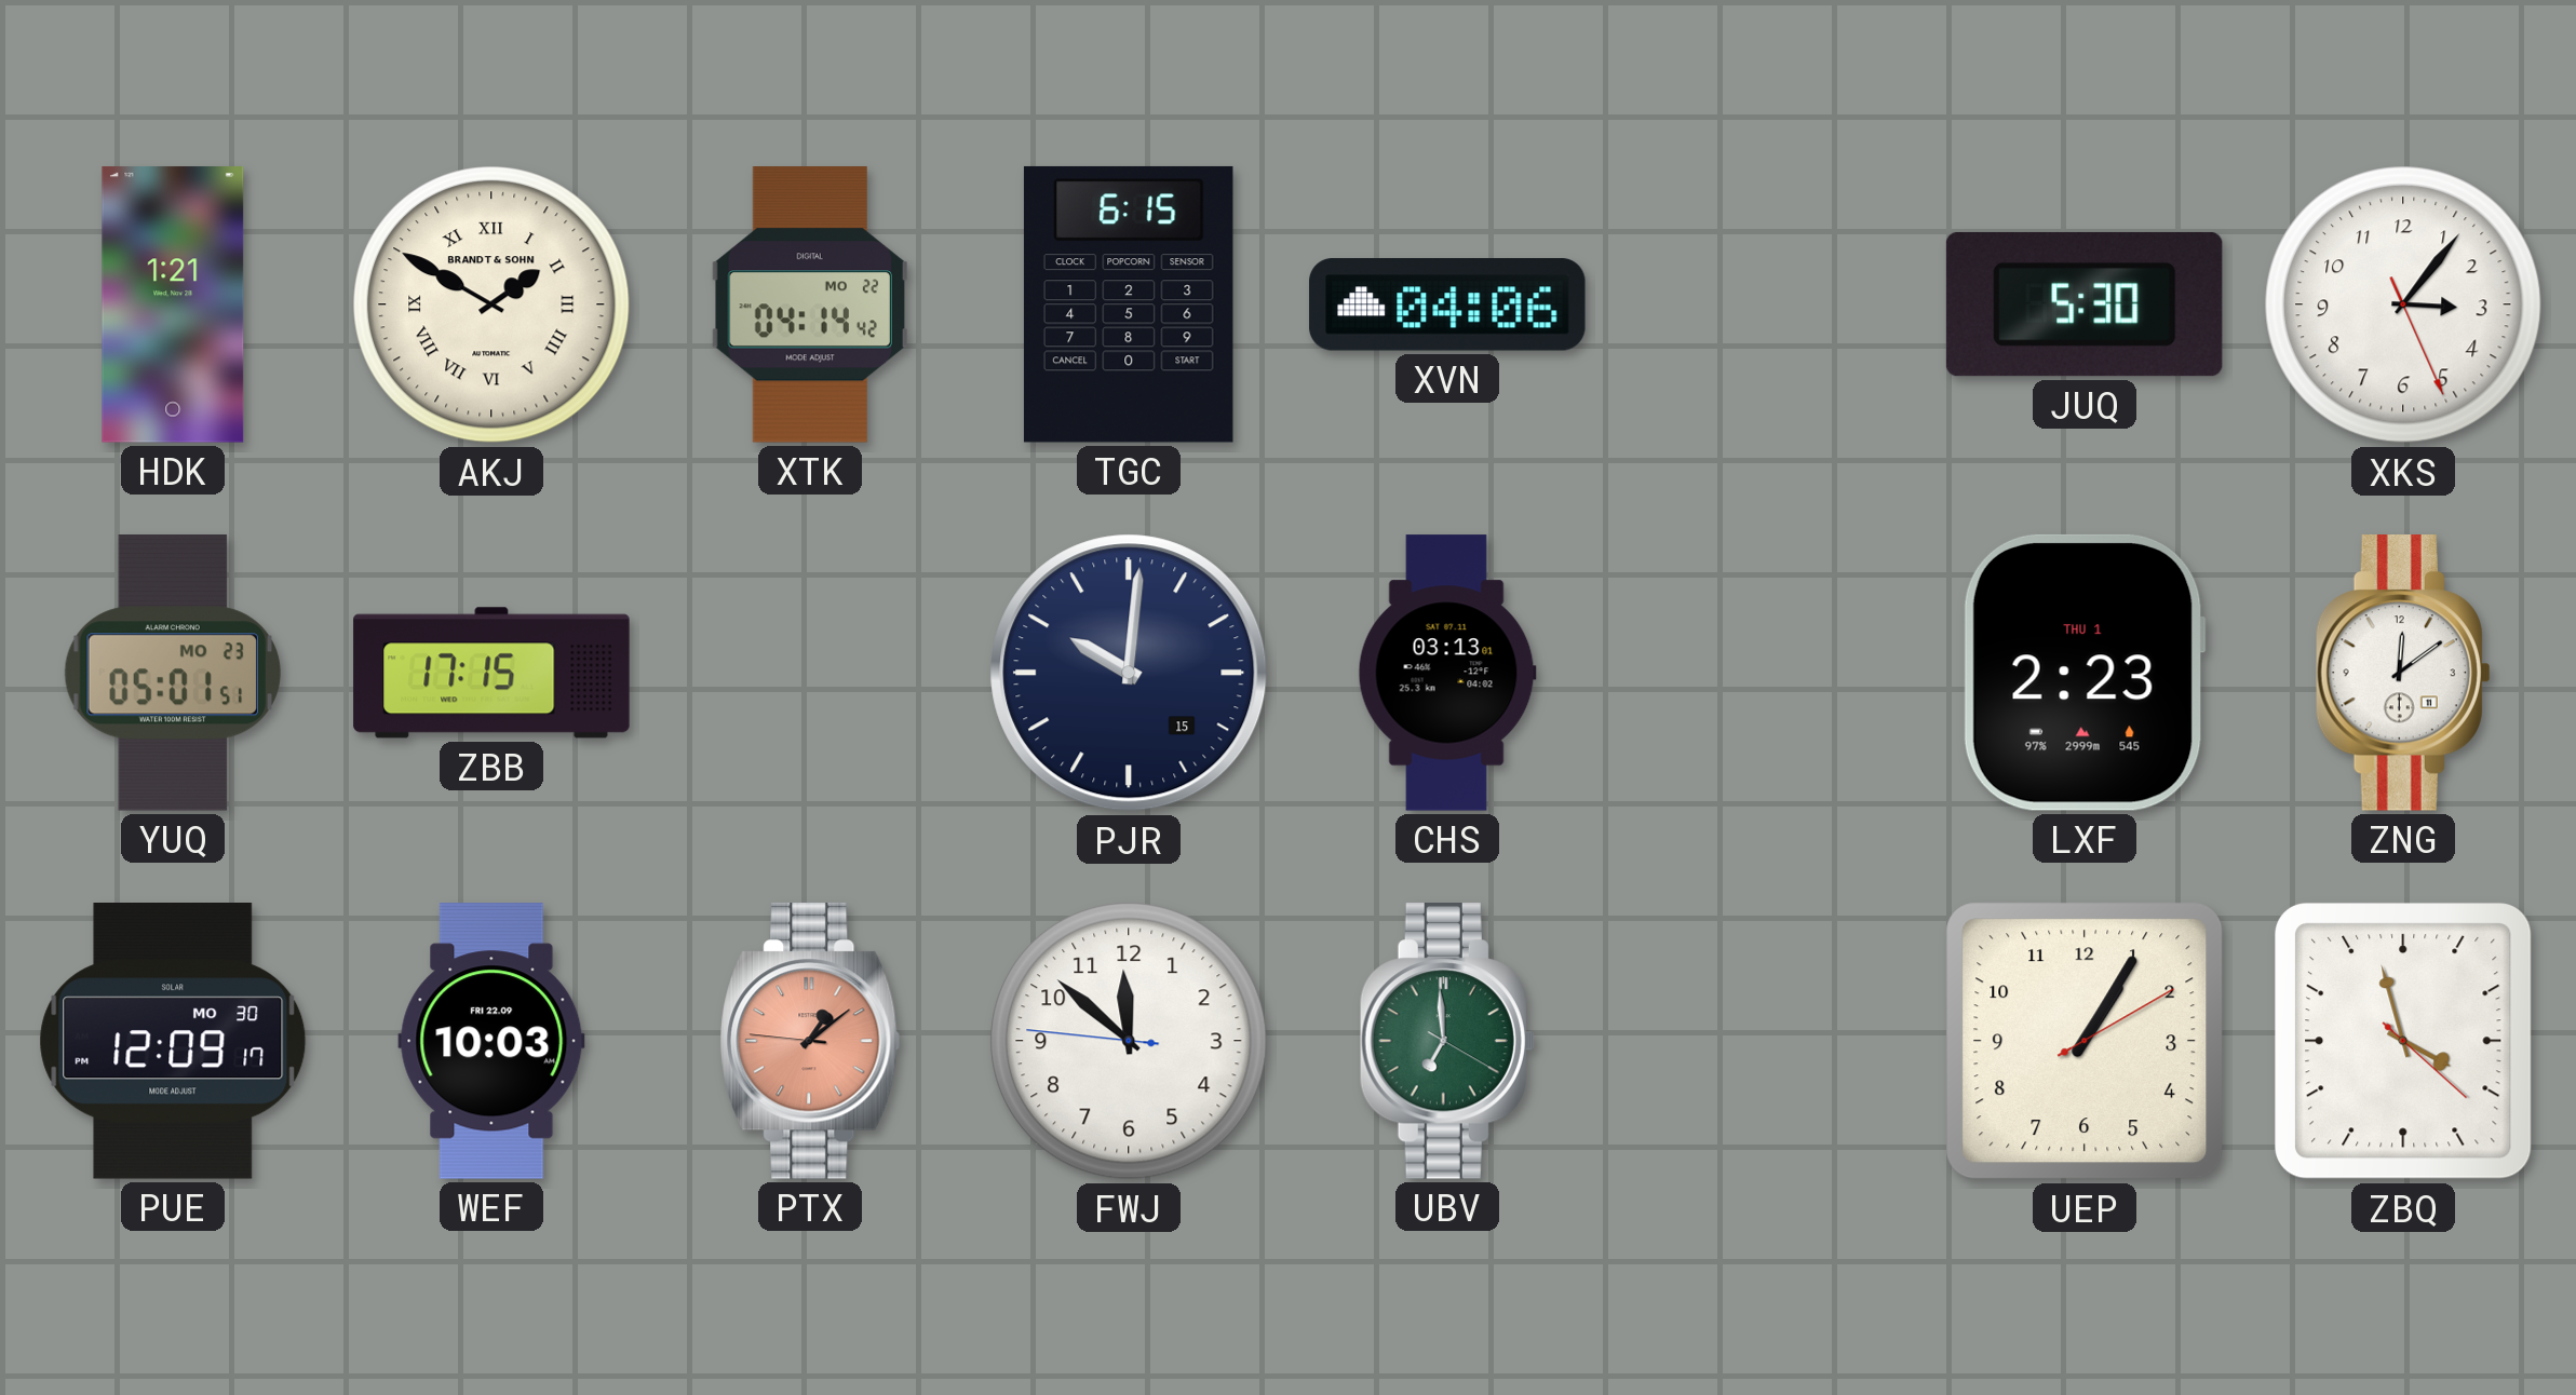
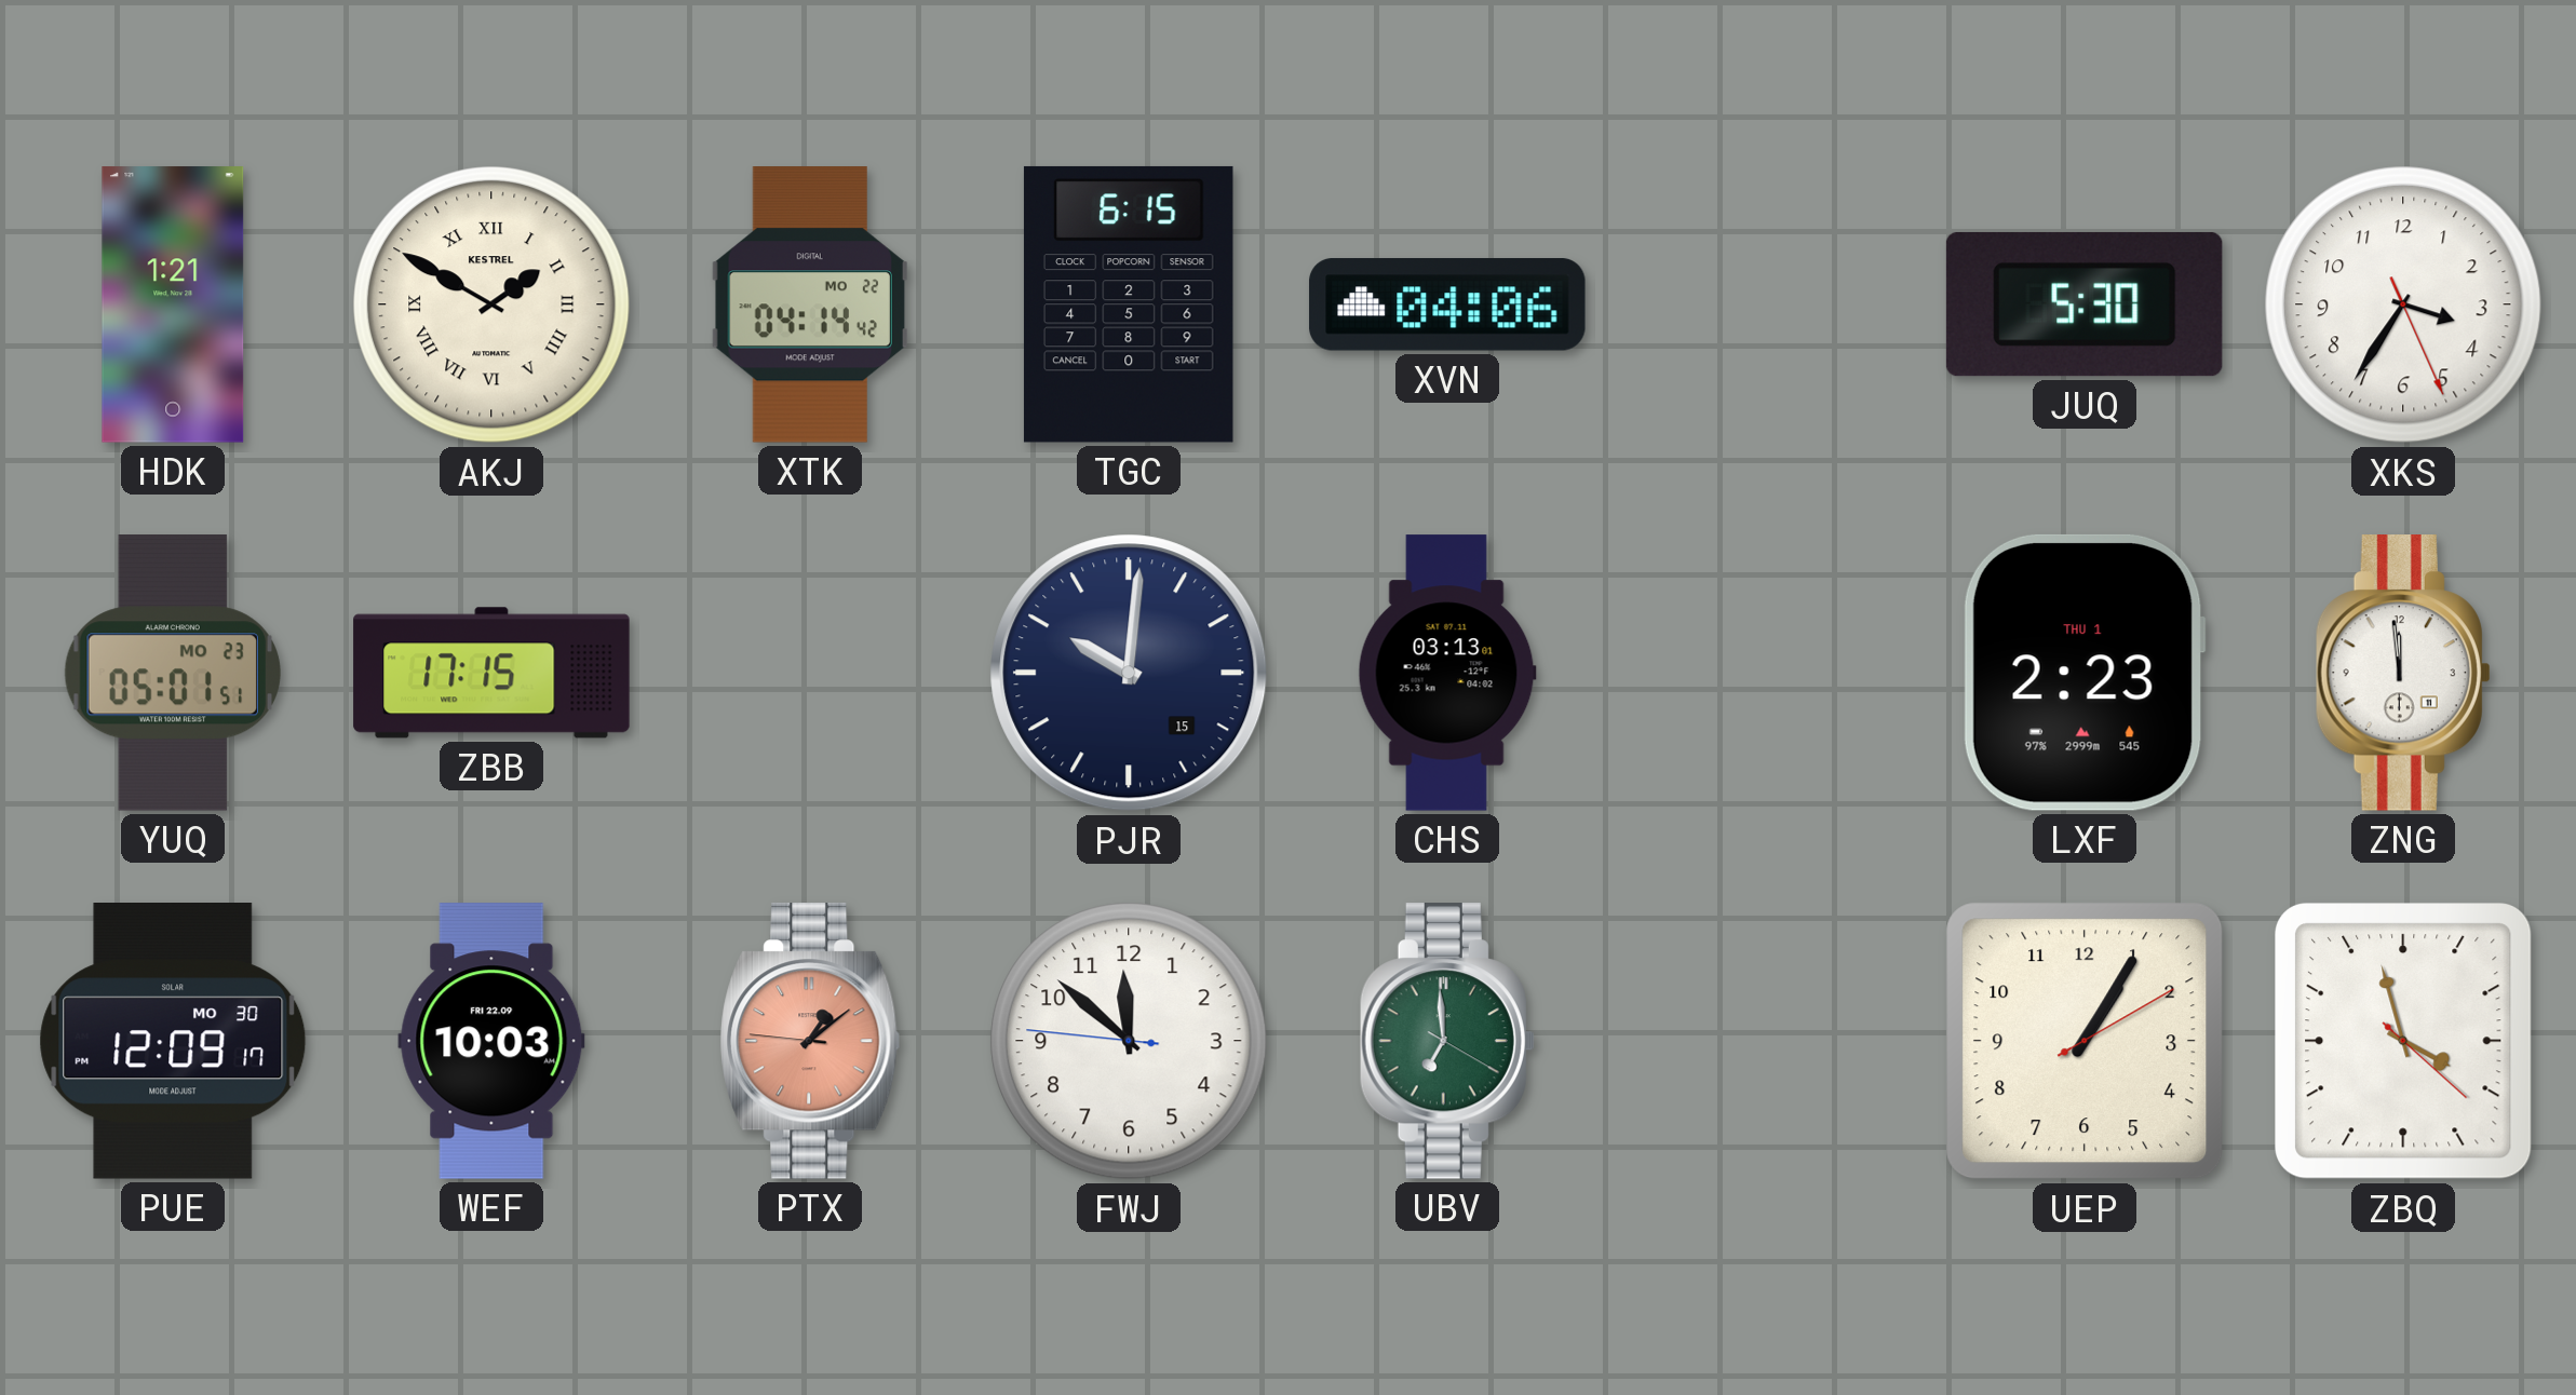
AKJ brand: BRANDT & SOHN -> KESTREL (491, 304)
XKS: 3:06 -> 3:35 (2403, 304)
ZNG: 12:09 -> 11:59 (2403, 674)
